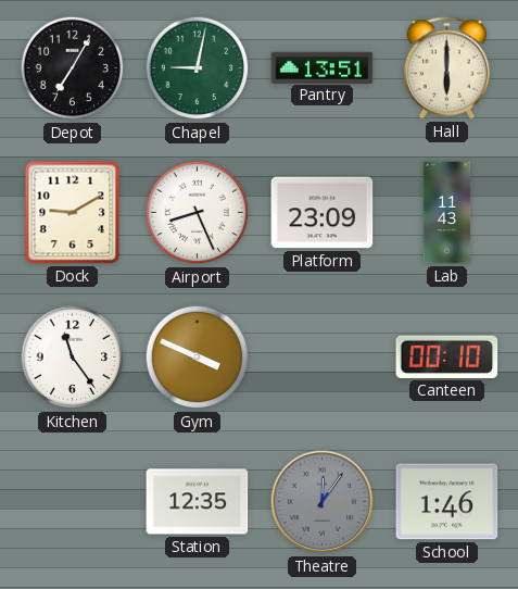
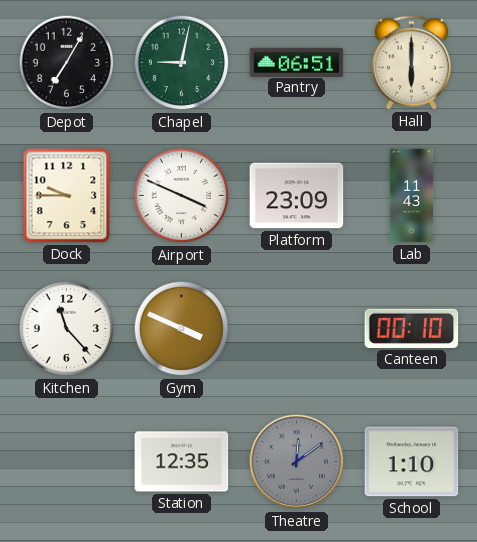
Pantry: 13:51 -> 06:51 (297, 62)
Dock: 9:10 -> 9:45 (67, 196)
Airport: 8:26 -> 3:49 (182, 196)
Kitchen: 11:24 -> 11:23 (67, 329)
Theatre: 12:06 -> 12:09 (297, 462)
School: 1:46 -> 1:10 (412, 462)
